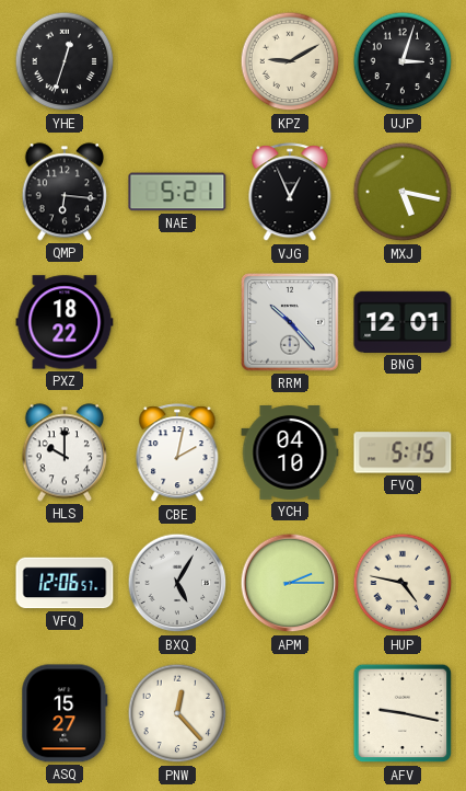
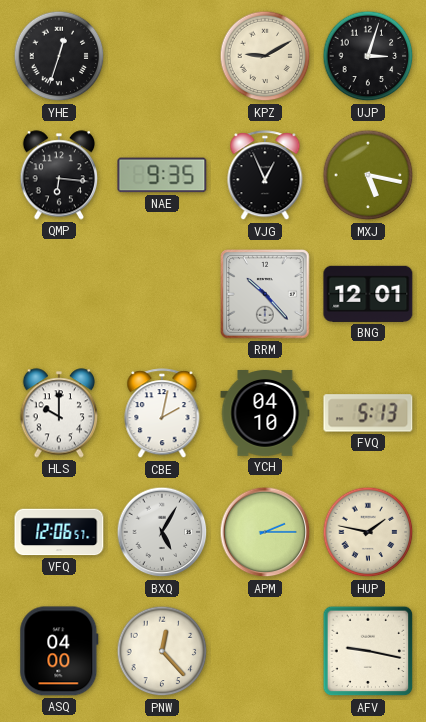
NAE: 5:21 -> 9:35 (162, 175)
PXZ: 18:22 -> none (65, 322)
FVQ: 5:15 -> 5:13 (368, 413)
HUP: 4:47 -> 1:47 (368, 532)
ASQ: 15:27 -> 04:00 (59, 651)
